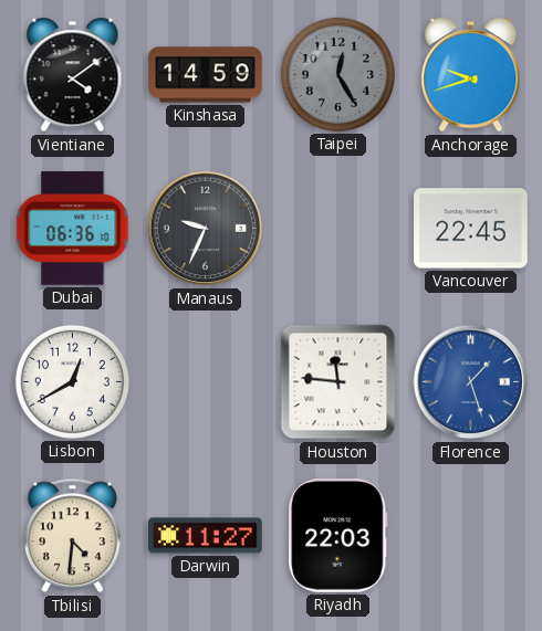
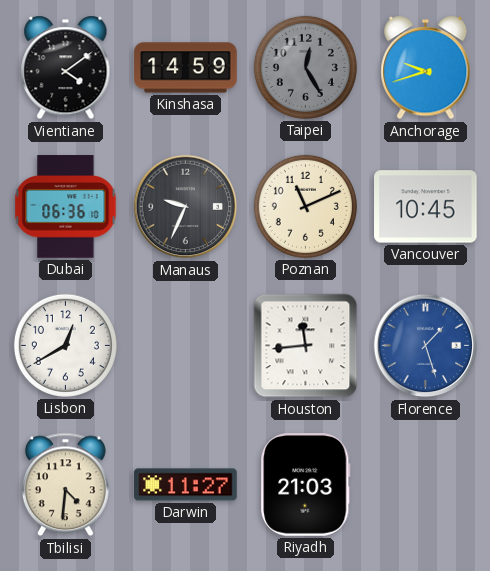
Poznan: none -> 11:11 (305, 206)
Vancouver: 22:45 -> 10:45 (426, 207)
Houston: 11:46 -> 11:44 (306, 346)
Riyadh: 22:03 -> 21:03 (306, 485)
